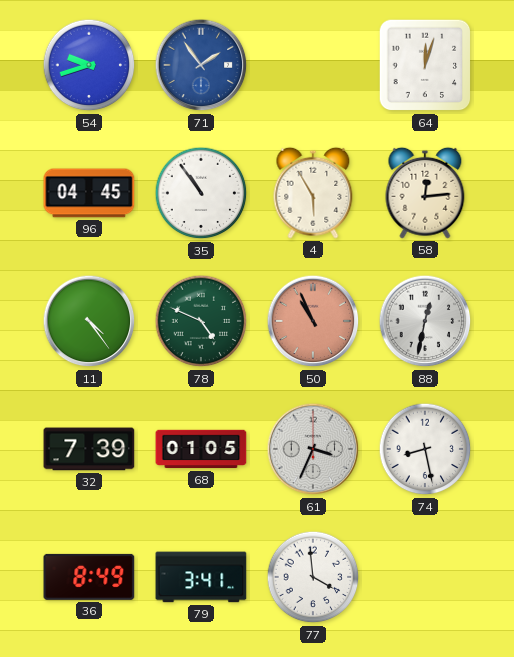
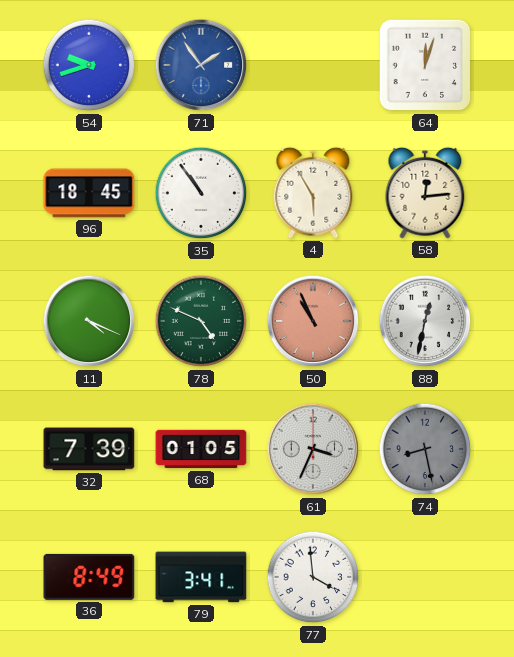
96: 04:45 -> 18:45 (89, 193)
11: 4:24 -> 4:19 (89, 321)
74 dial: white -> grey (425, 449)
